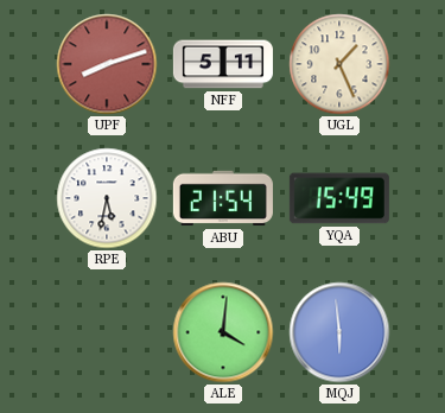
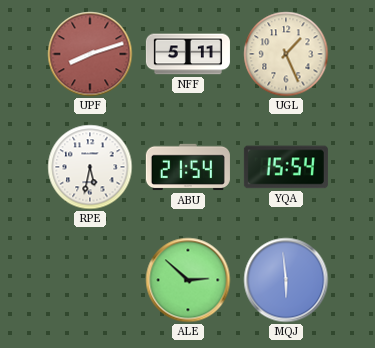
YQA: 15:49 -> 15:54 (286, 167)
ALE: 4:01 -> 2:52 (188, 280)
